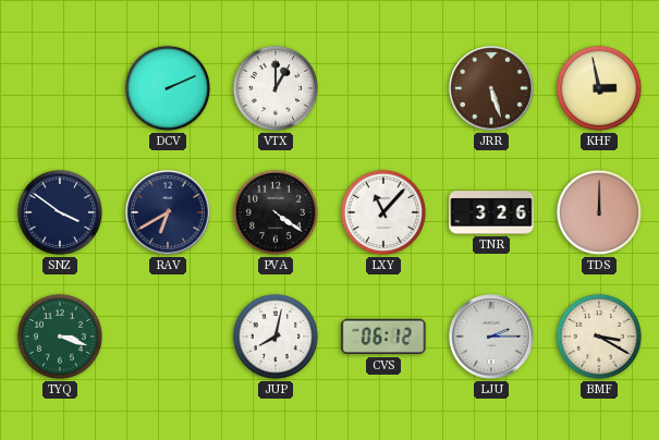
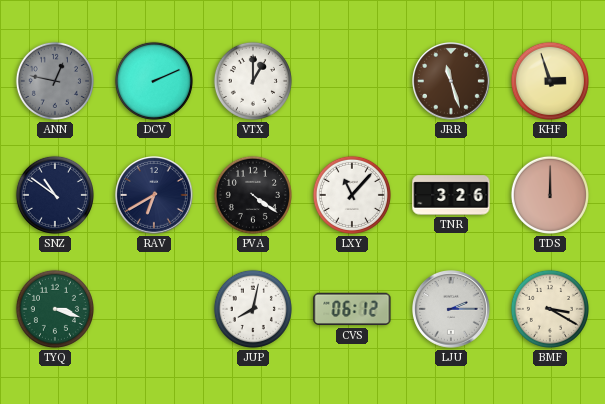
ANN: none -> 12:47 (55, 81)
JRR: 5:27 -> 11:27 (452, 82)
KHF: 2:58 -> 2:57 (550, 81)
SNZ: 3:51 -> 10:51 (55, 195)
